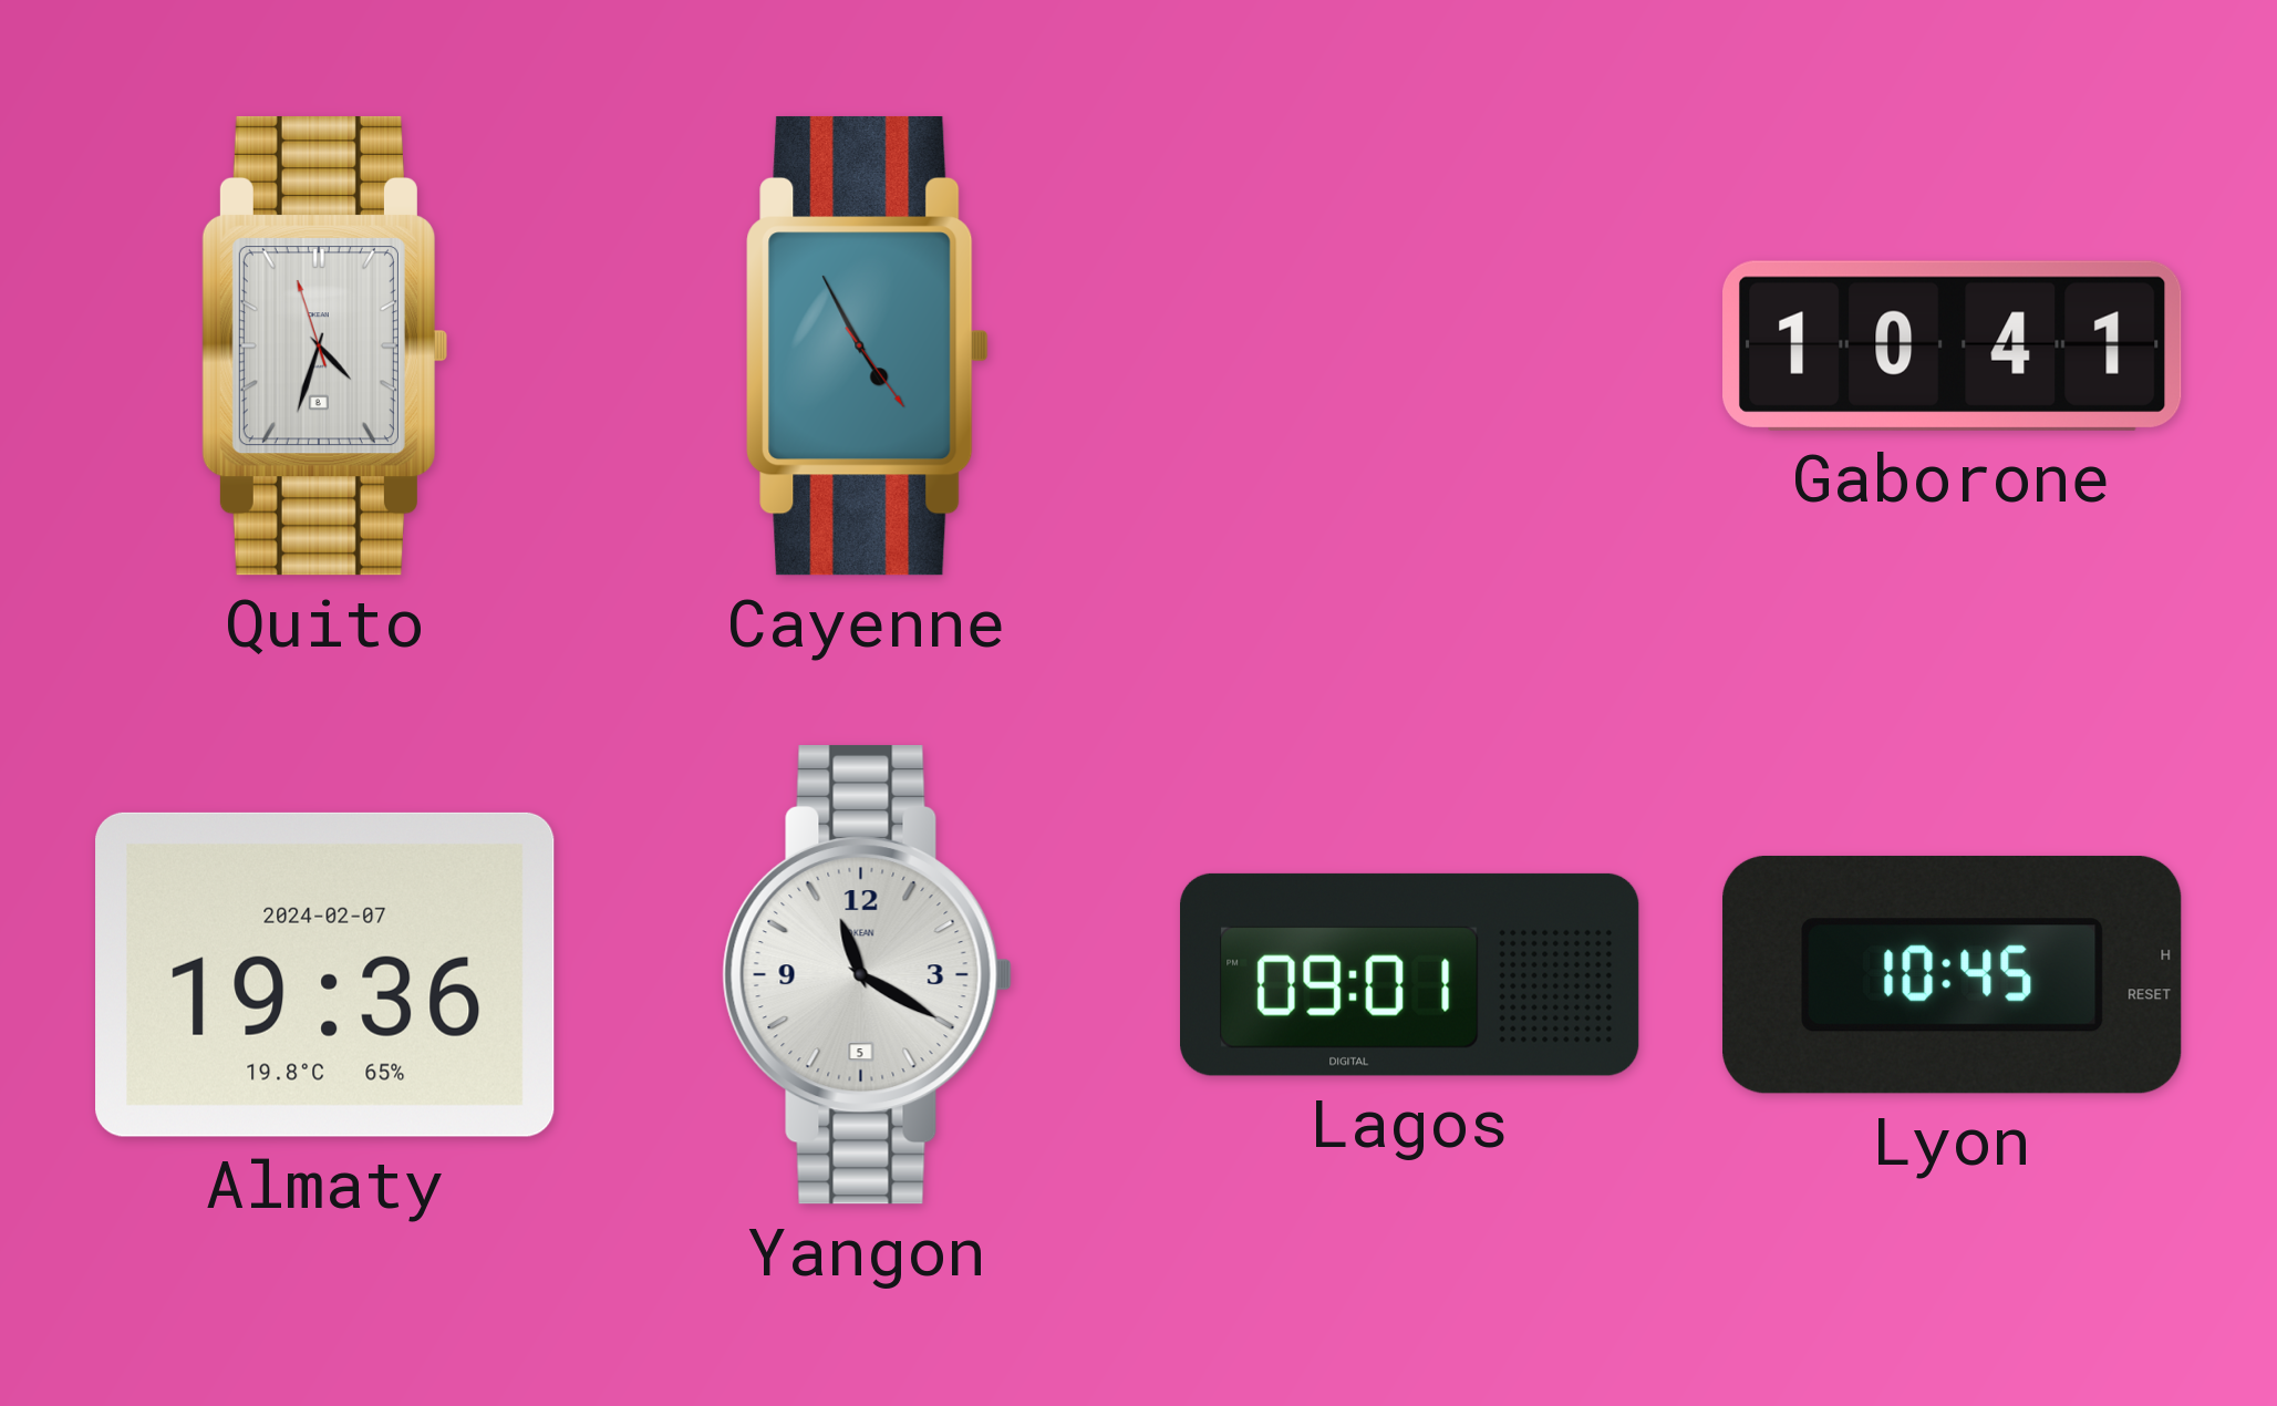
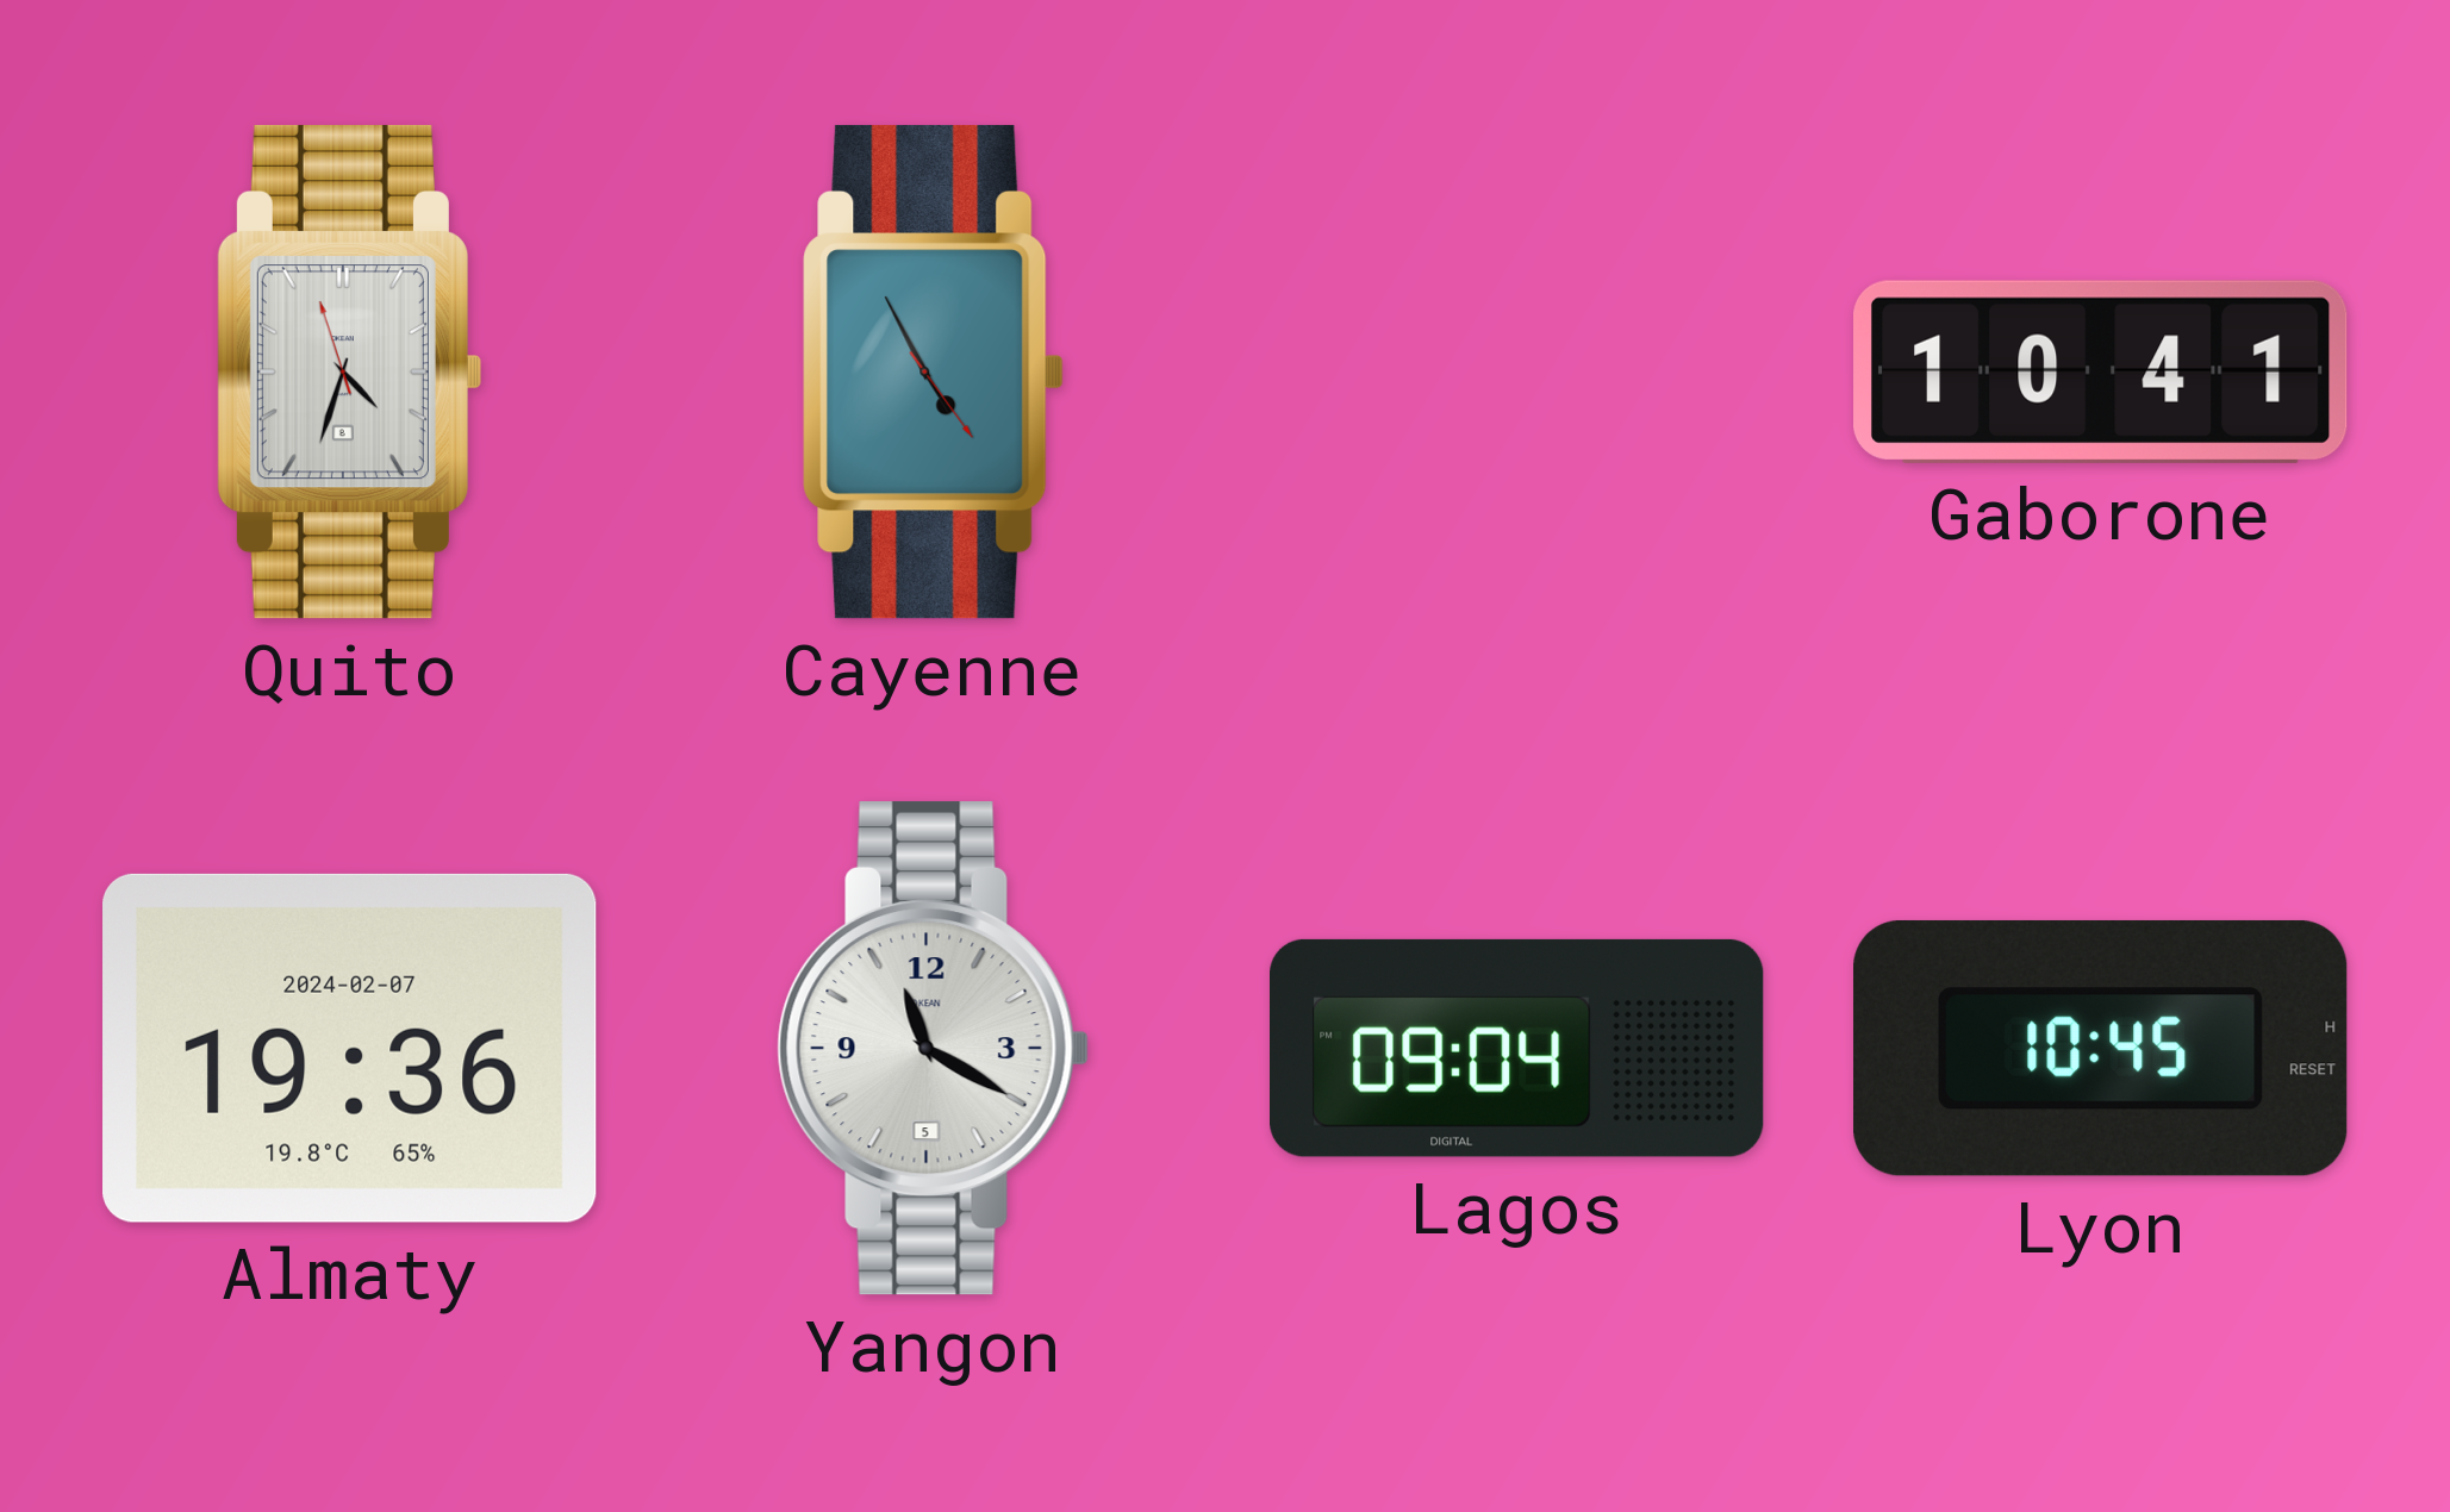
Lagos: 09:01 -> 09:04 (1517, 1048)
